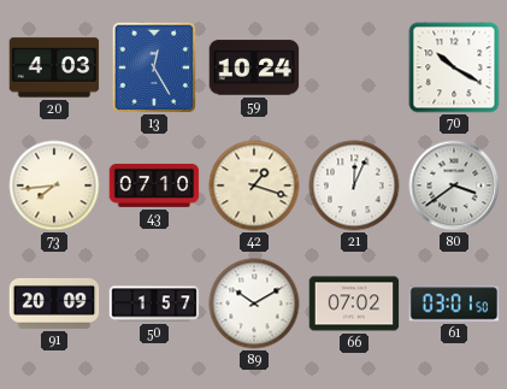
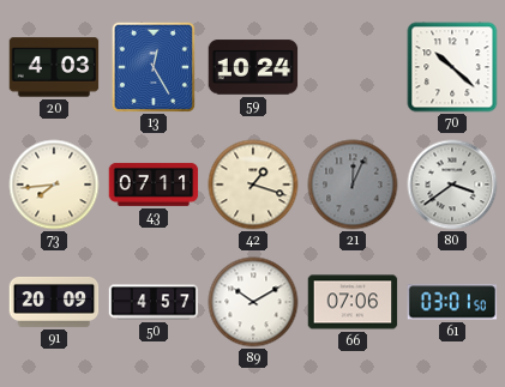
70: 10:20 -> 10:22 (452, 67)
43: 07:10 -> 07:11 (154, 185)
21 dial: white -> grey (353, 185)
50: 1:57 -> 4:57 (154, 302)
66: 07:02 -> 07:06 (353, 302)
